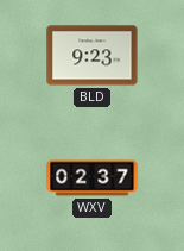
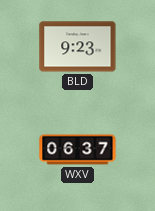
WXV: 02:37 -> 06:37 (78, 150)
